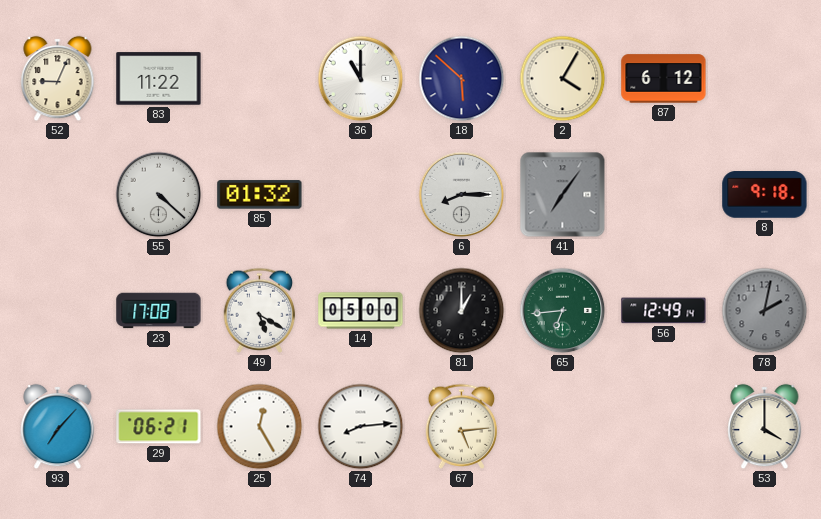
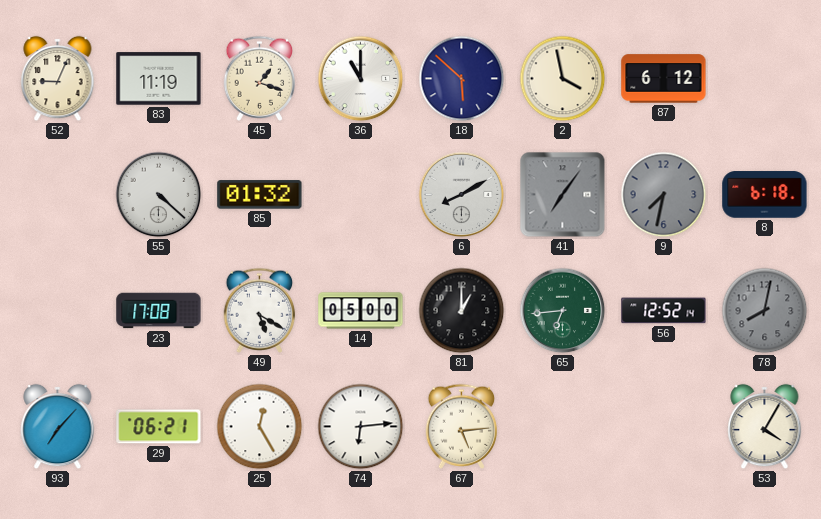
83: 11:22 -> 11:19 (159, 79)
45: none -> 1:18 (260, 78)
2: 4:05 -> 3:58 (563, 79)
6: 8:15 -> 8:10 (462, 195)
9: none -> 7:32 (664, 195)
8: 9:18 -> 6:18 (765, 195)
56: 12:49 -> 12:52 (664, 311)
78: 2:02 -> 8:02 (765, 311)
74: 8:14 -> 6:14 (361, 427)
53: 4:00 -> 4:05 (765, 427)
